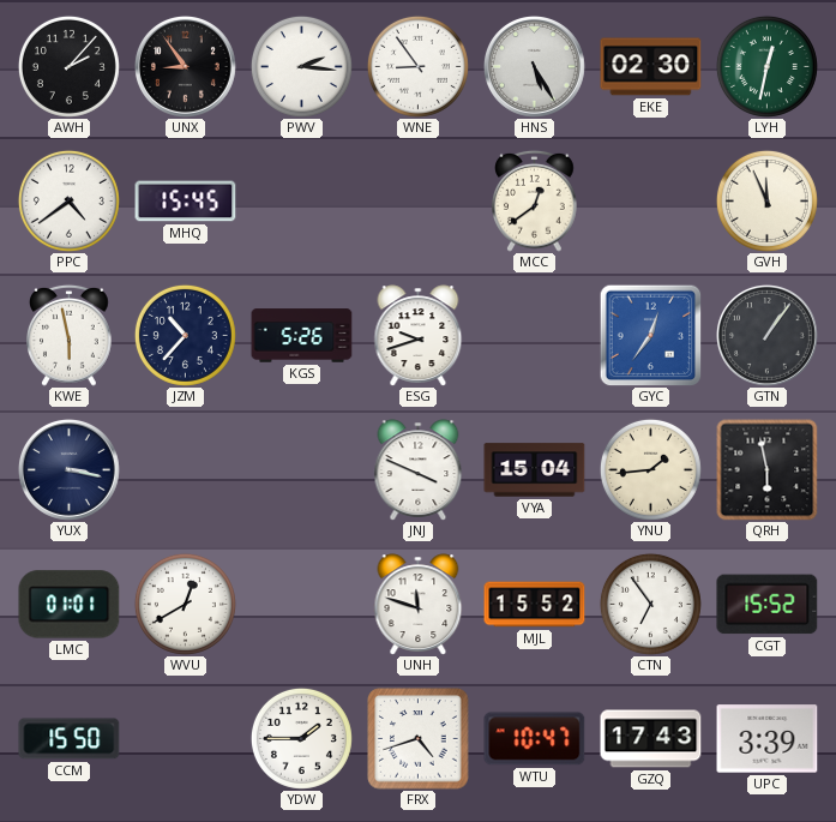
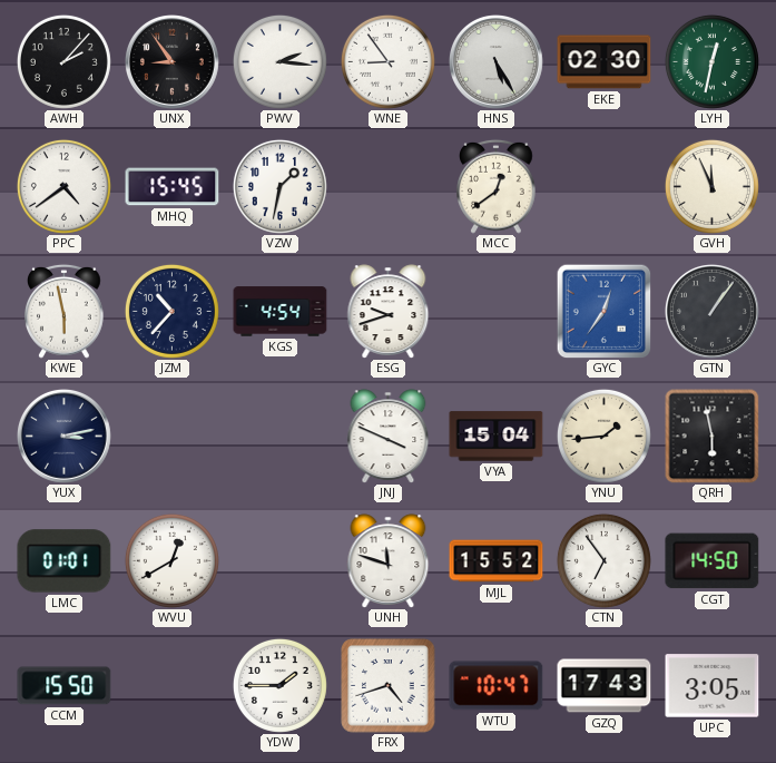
VZW: none -> 1:32 (279, 186)
KGS: 5:26 -> 4:54 (281, 312)
YUX: 3:17 -> 3:13 (65, 437)
CGT: 15:52 -> 14:50 (713, 561)
UPC: 3:39 -> 3:05 (713, 686)
